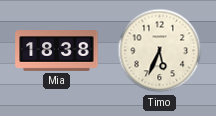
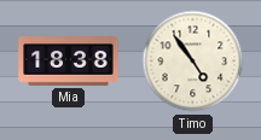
Timo: 5:34 -> 4:54 (193, 62)
